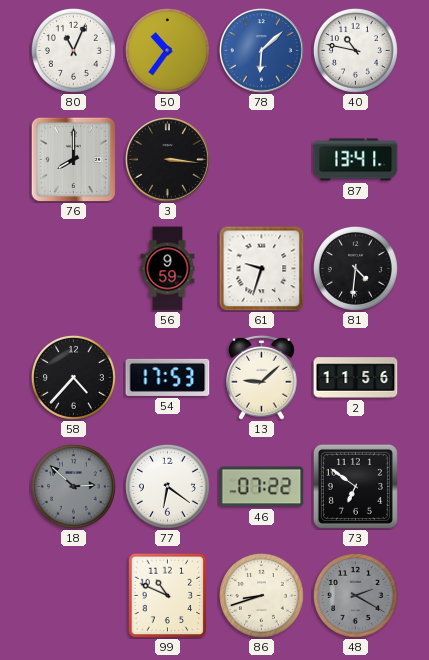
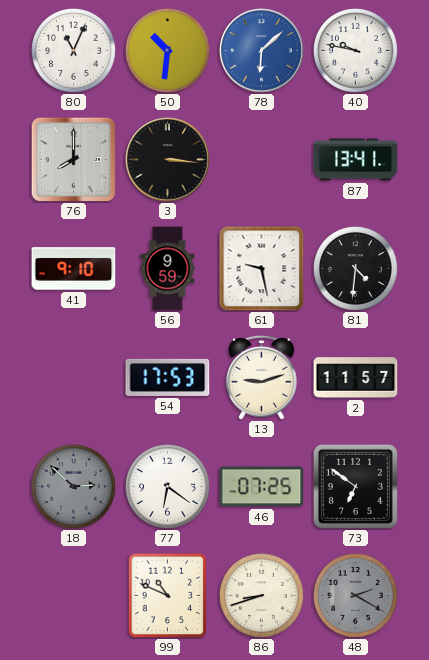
50: 10:36 -> 10:31 (167, 50)
40: 10:47 -> 9:47 (355, 50)
41: none -> 9:10 (74, 269)
61: 9:33 -> 9:28 (262, 269)
58: 4:37 -> none (73, 377)
13: 9:08 -> 9:12 (262, 377)
2: 11:56 -> 11:57 (356, 378)
46: 07:22 -> 07:25 (262, 487)
